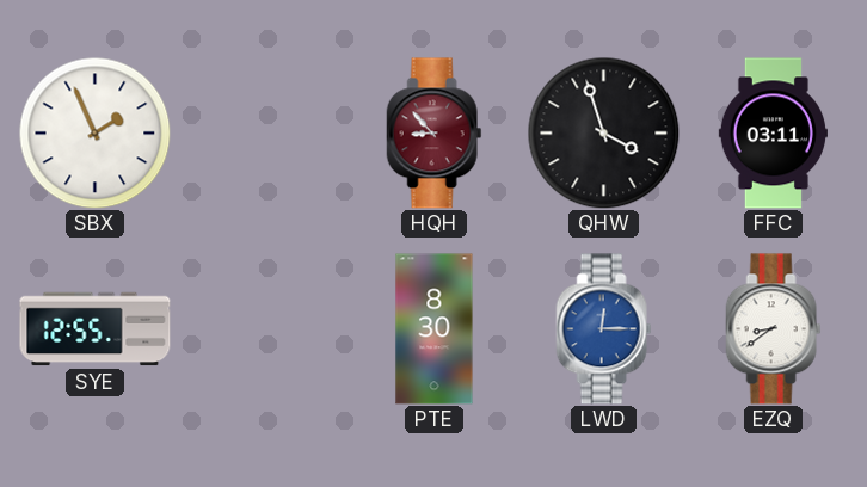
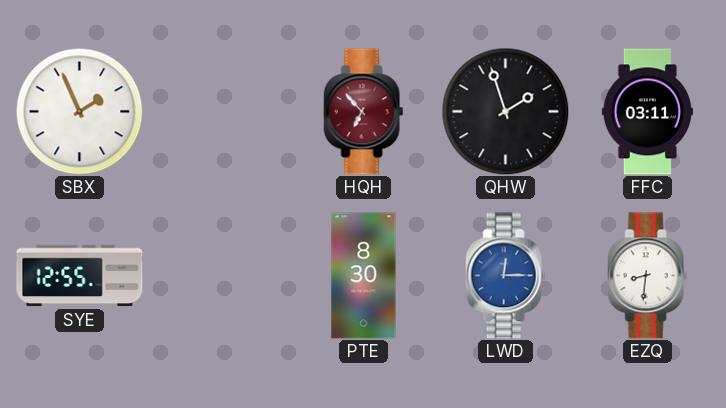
HQH: 8:53 -> 6:53 (364, 112)
QHW: 3:57 -> 1:57 (505, 111)
EZQ: 8:39 -> 8:31 (648, 276)
